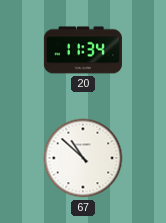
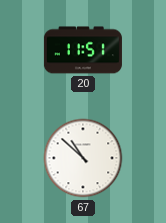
20: 11:34 -> 11:51 (83, 50)
